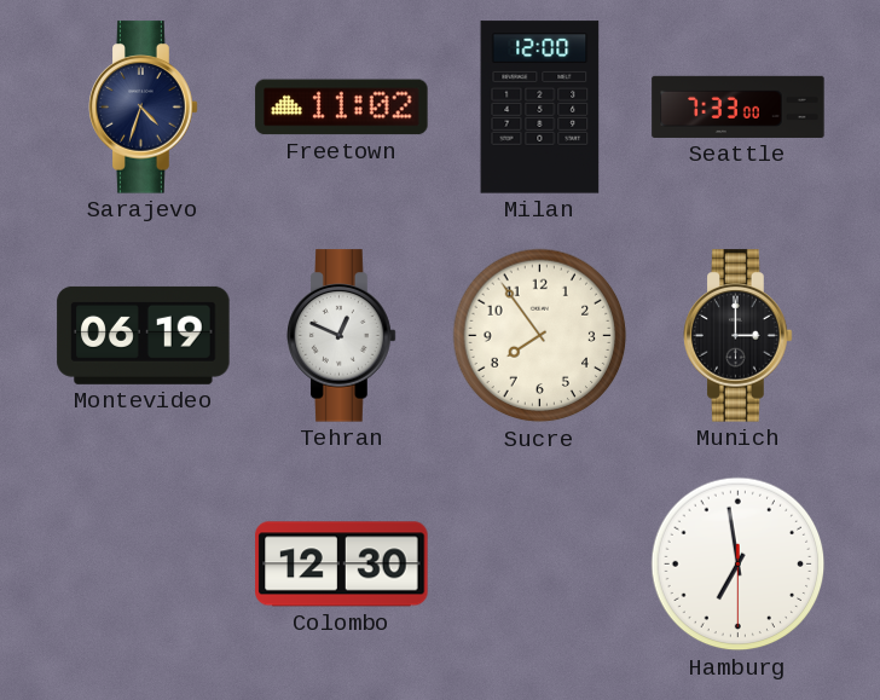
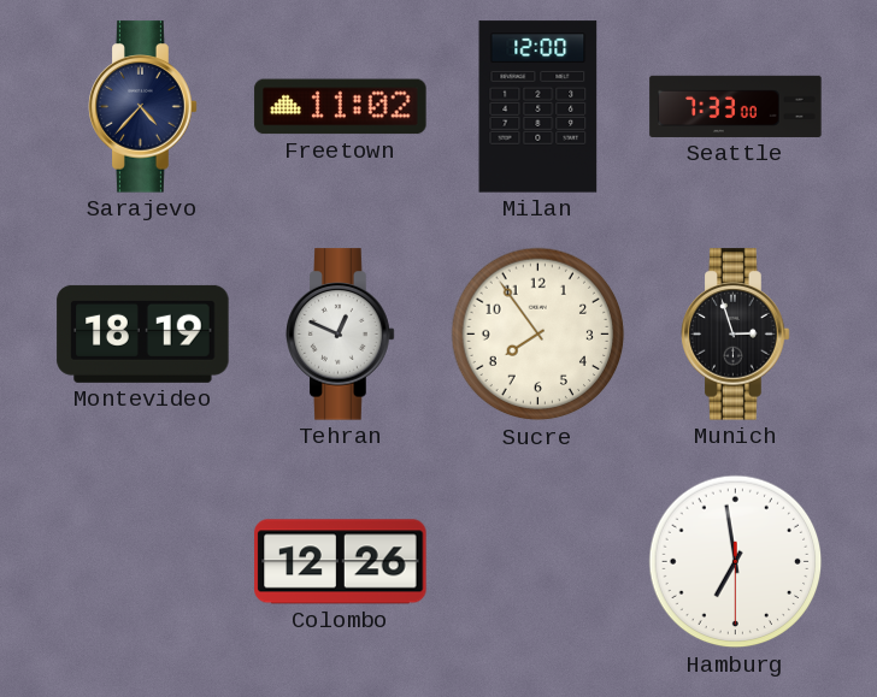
Sarajevo: 4:33 -> 4:37 (143, 107)
Montevideo: 06:19 -> 18:19 (143, 333)
Munich: 3:00 -> 2:57 (736, 335)
Colombo: 12:30 -> 12:26 (341, 562)
